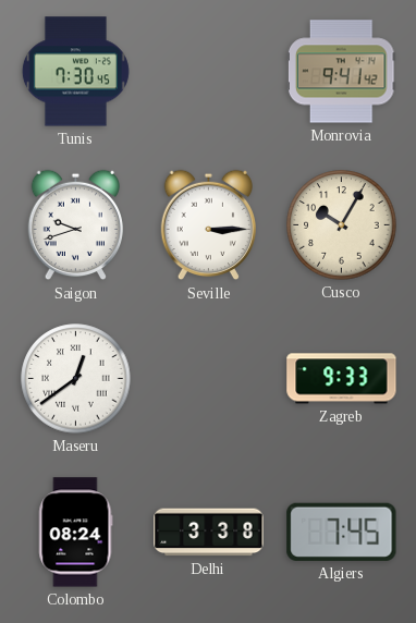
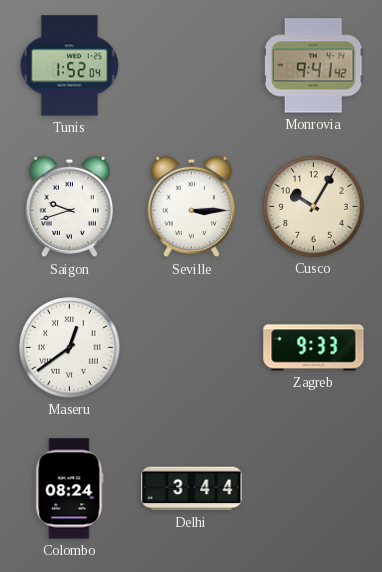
Tunis: 7:30 -> 1:52 (69, 66)
Delhi: 3:38 -> 3:44 (192, 489)
Algiers: 7:45 -> none (342, 532)
